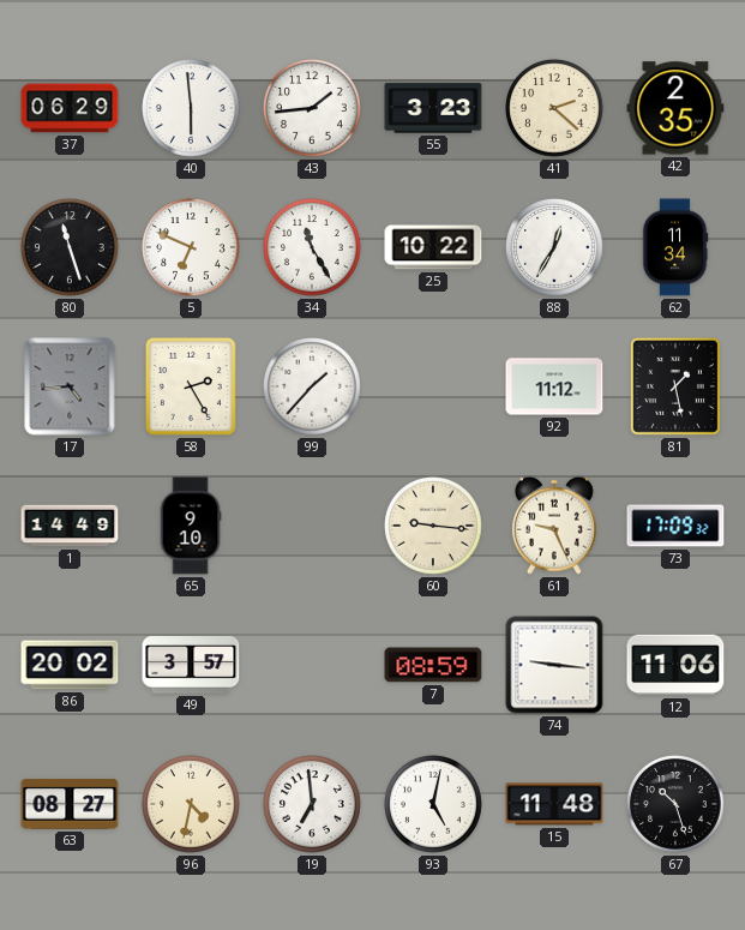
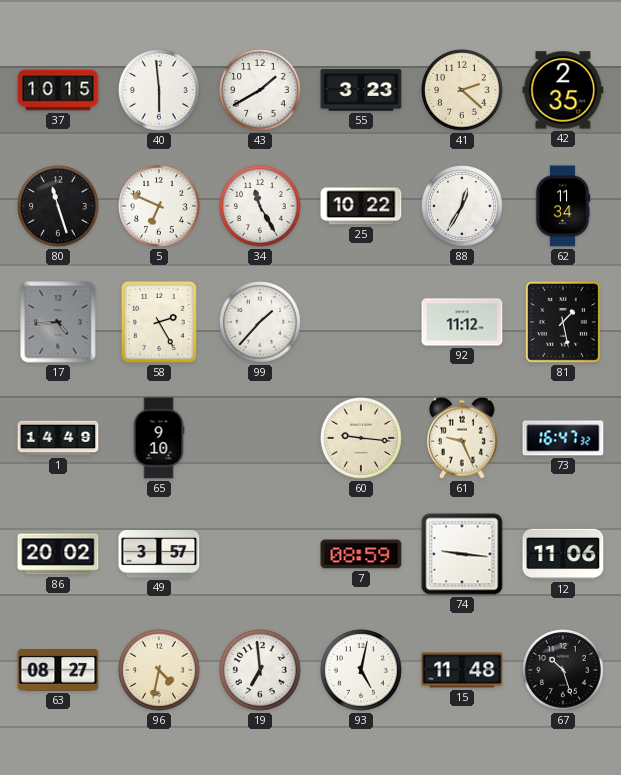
37: 06:29 -> 10:15 (58, 90)
43: 1:44 -> 1:40 (260, 90)
73: 17:09 -> 16:47 (563, 438)
